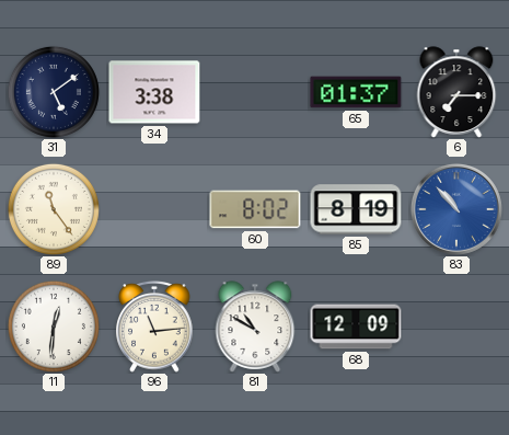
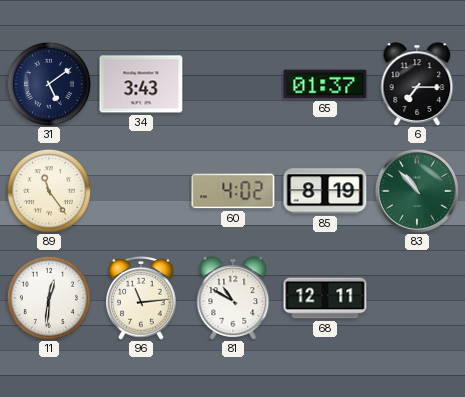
34: 3:38 -> 3:43 (141, 84)
60: 8:02 -> 4:02 (233, 191)
83 dial: blue -> green (417, 191)
68: 12:09 -> 12:11 (325, 298)
